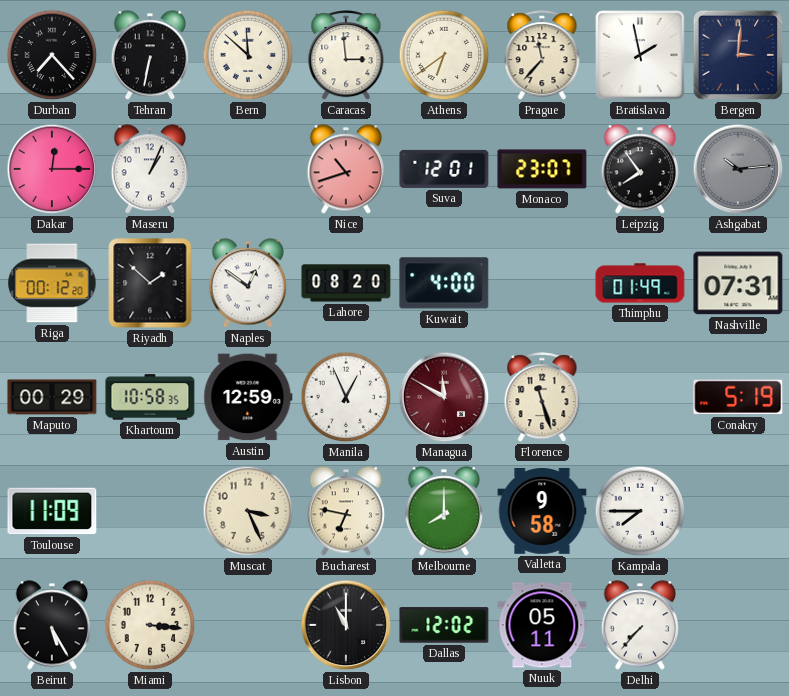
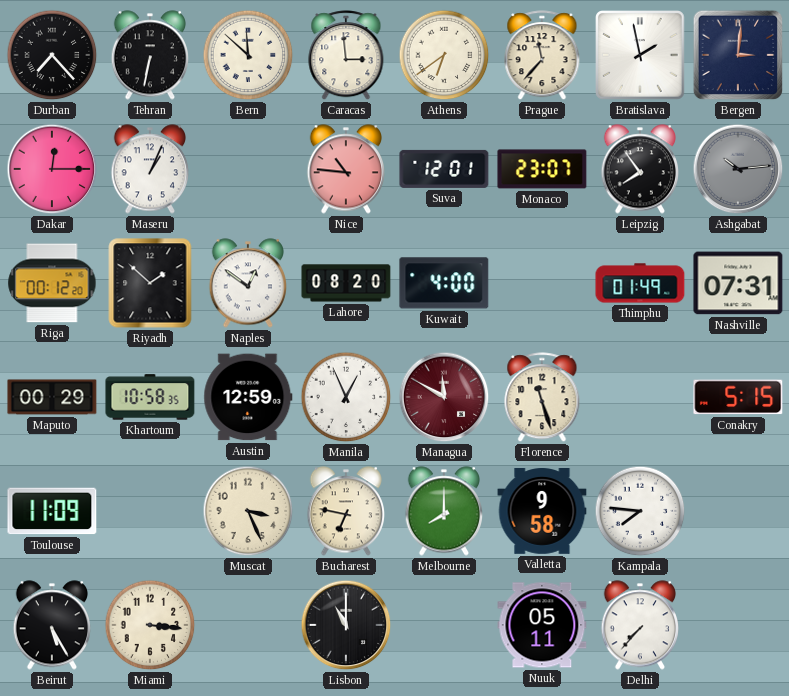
Nice: 10:42 -> 10:46 (345, 169)
Conakry: 5:19 -> 5:15 (738, 397)
Kampala: 7:45 -> 7:46 (640, 511)
Dallas: 12:02 -> none (444, 625)
